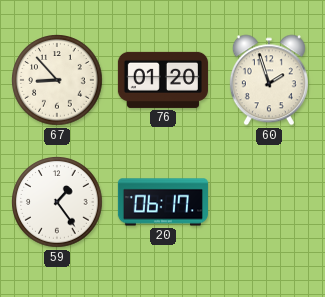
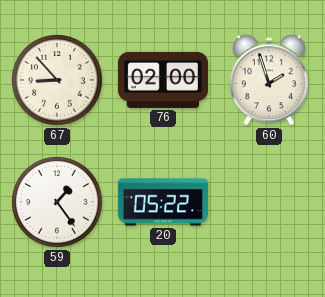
76: 01:20 -> 02:00 (163, 80)
20: 06:17 -> 05:22 (163, 202)
